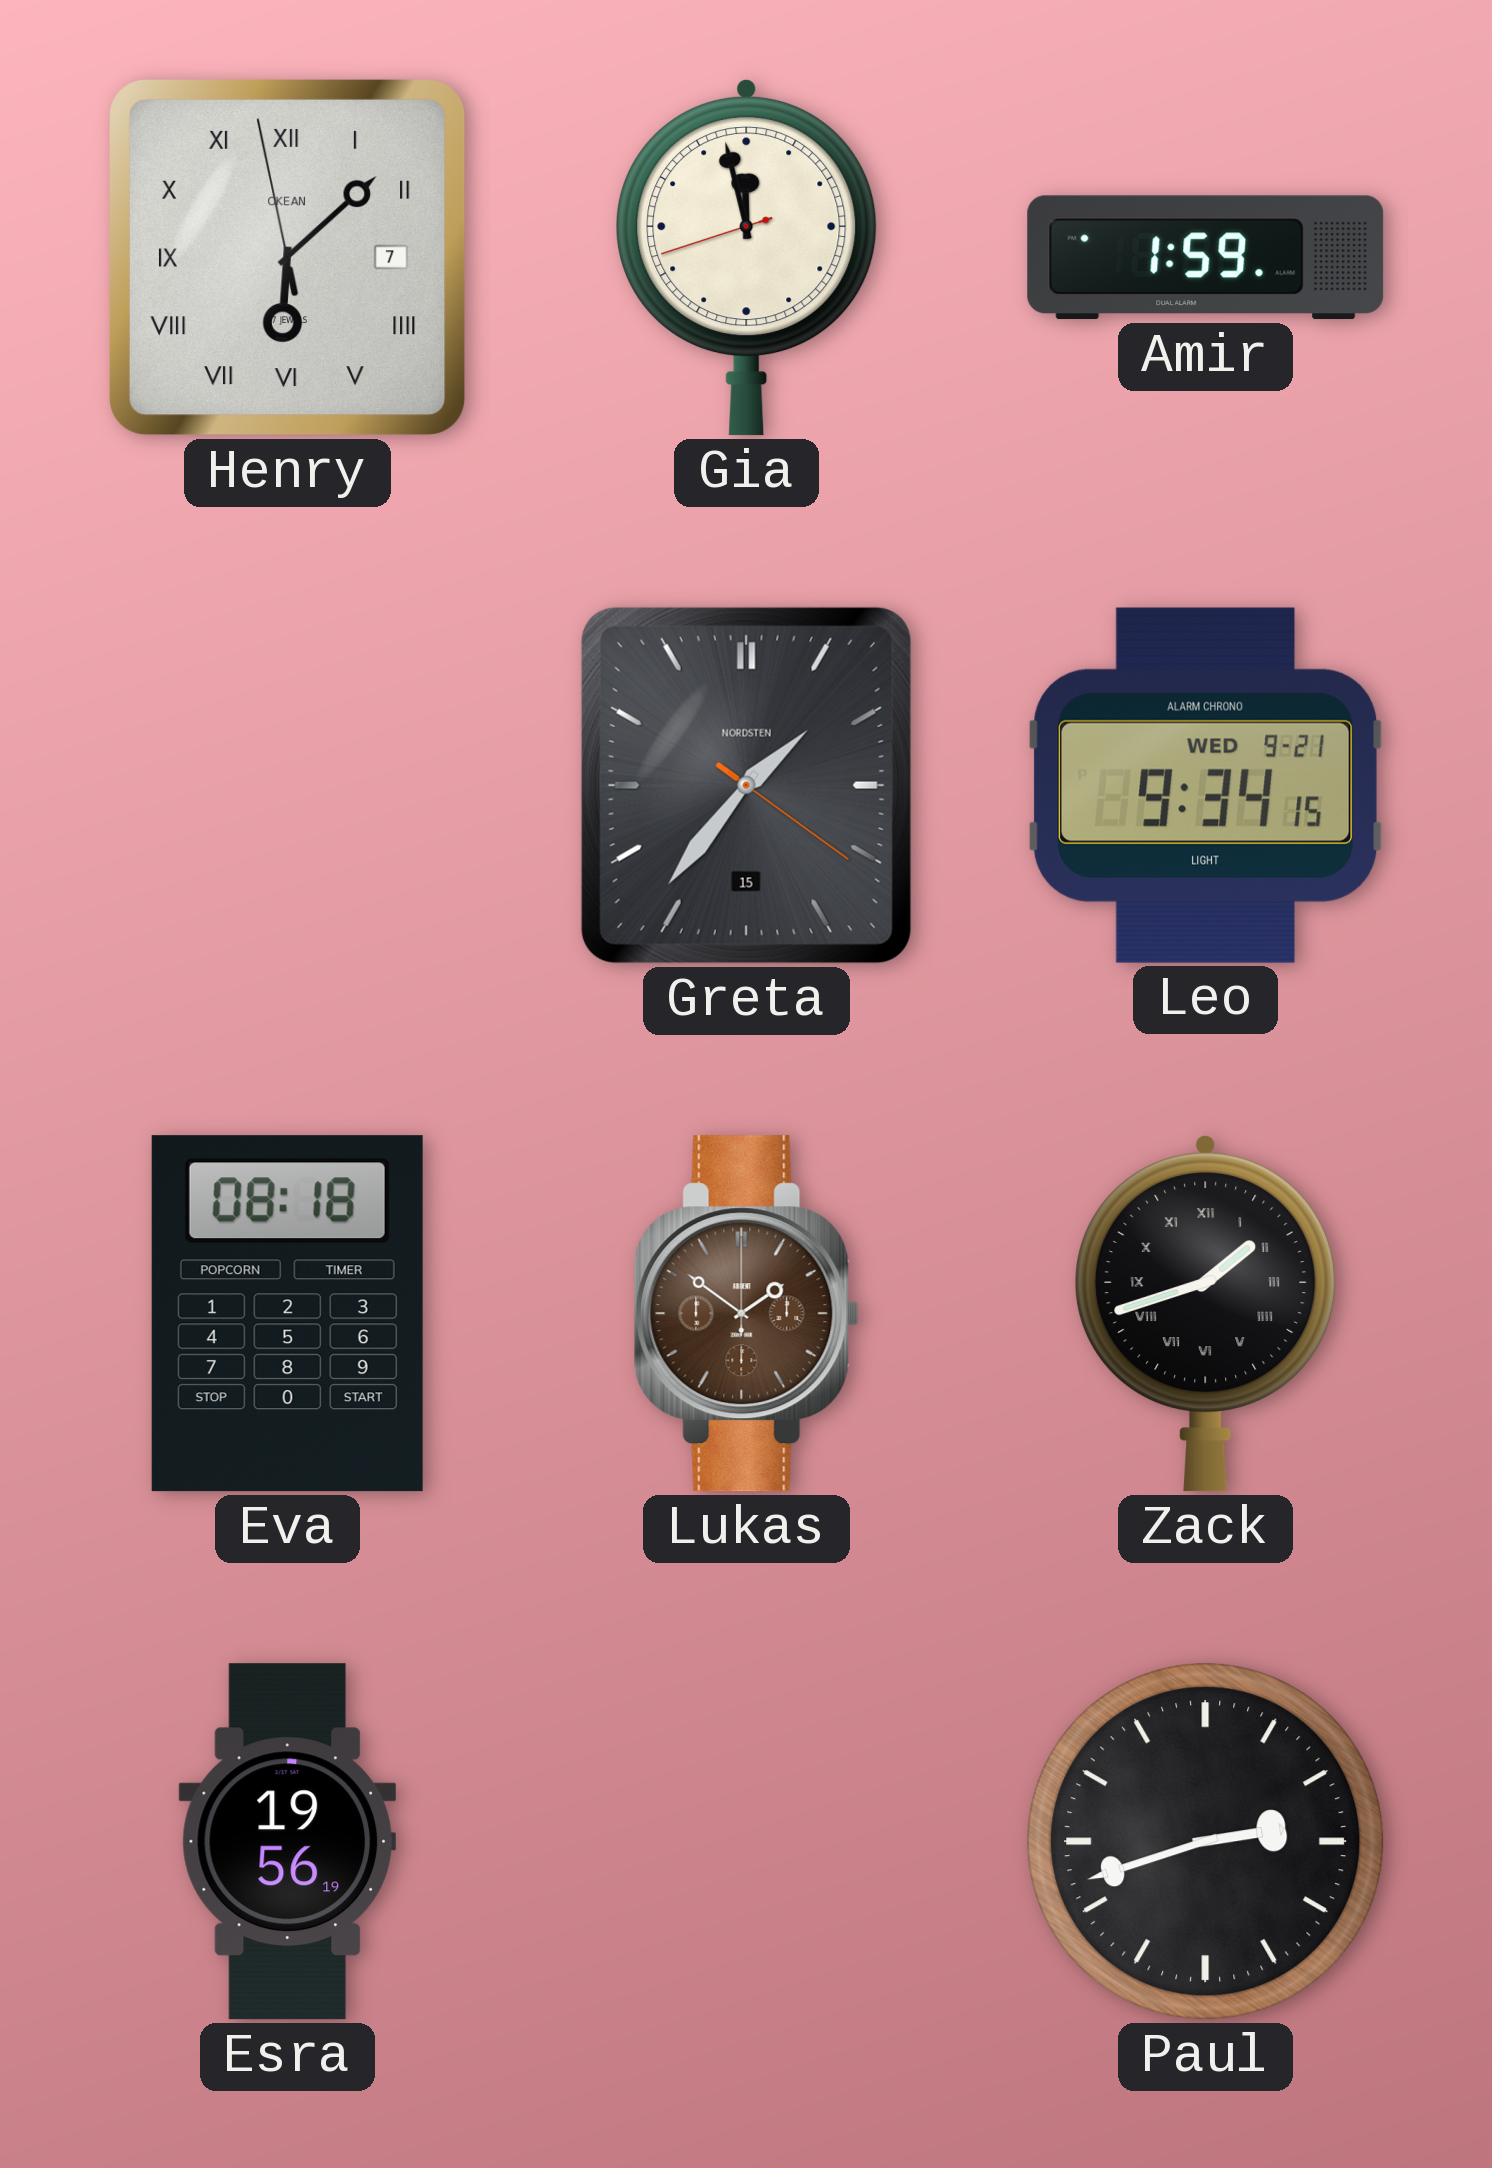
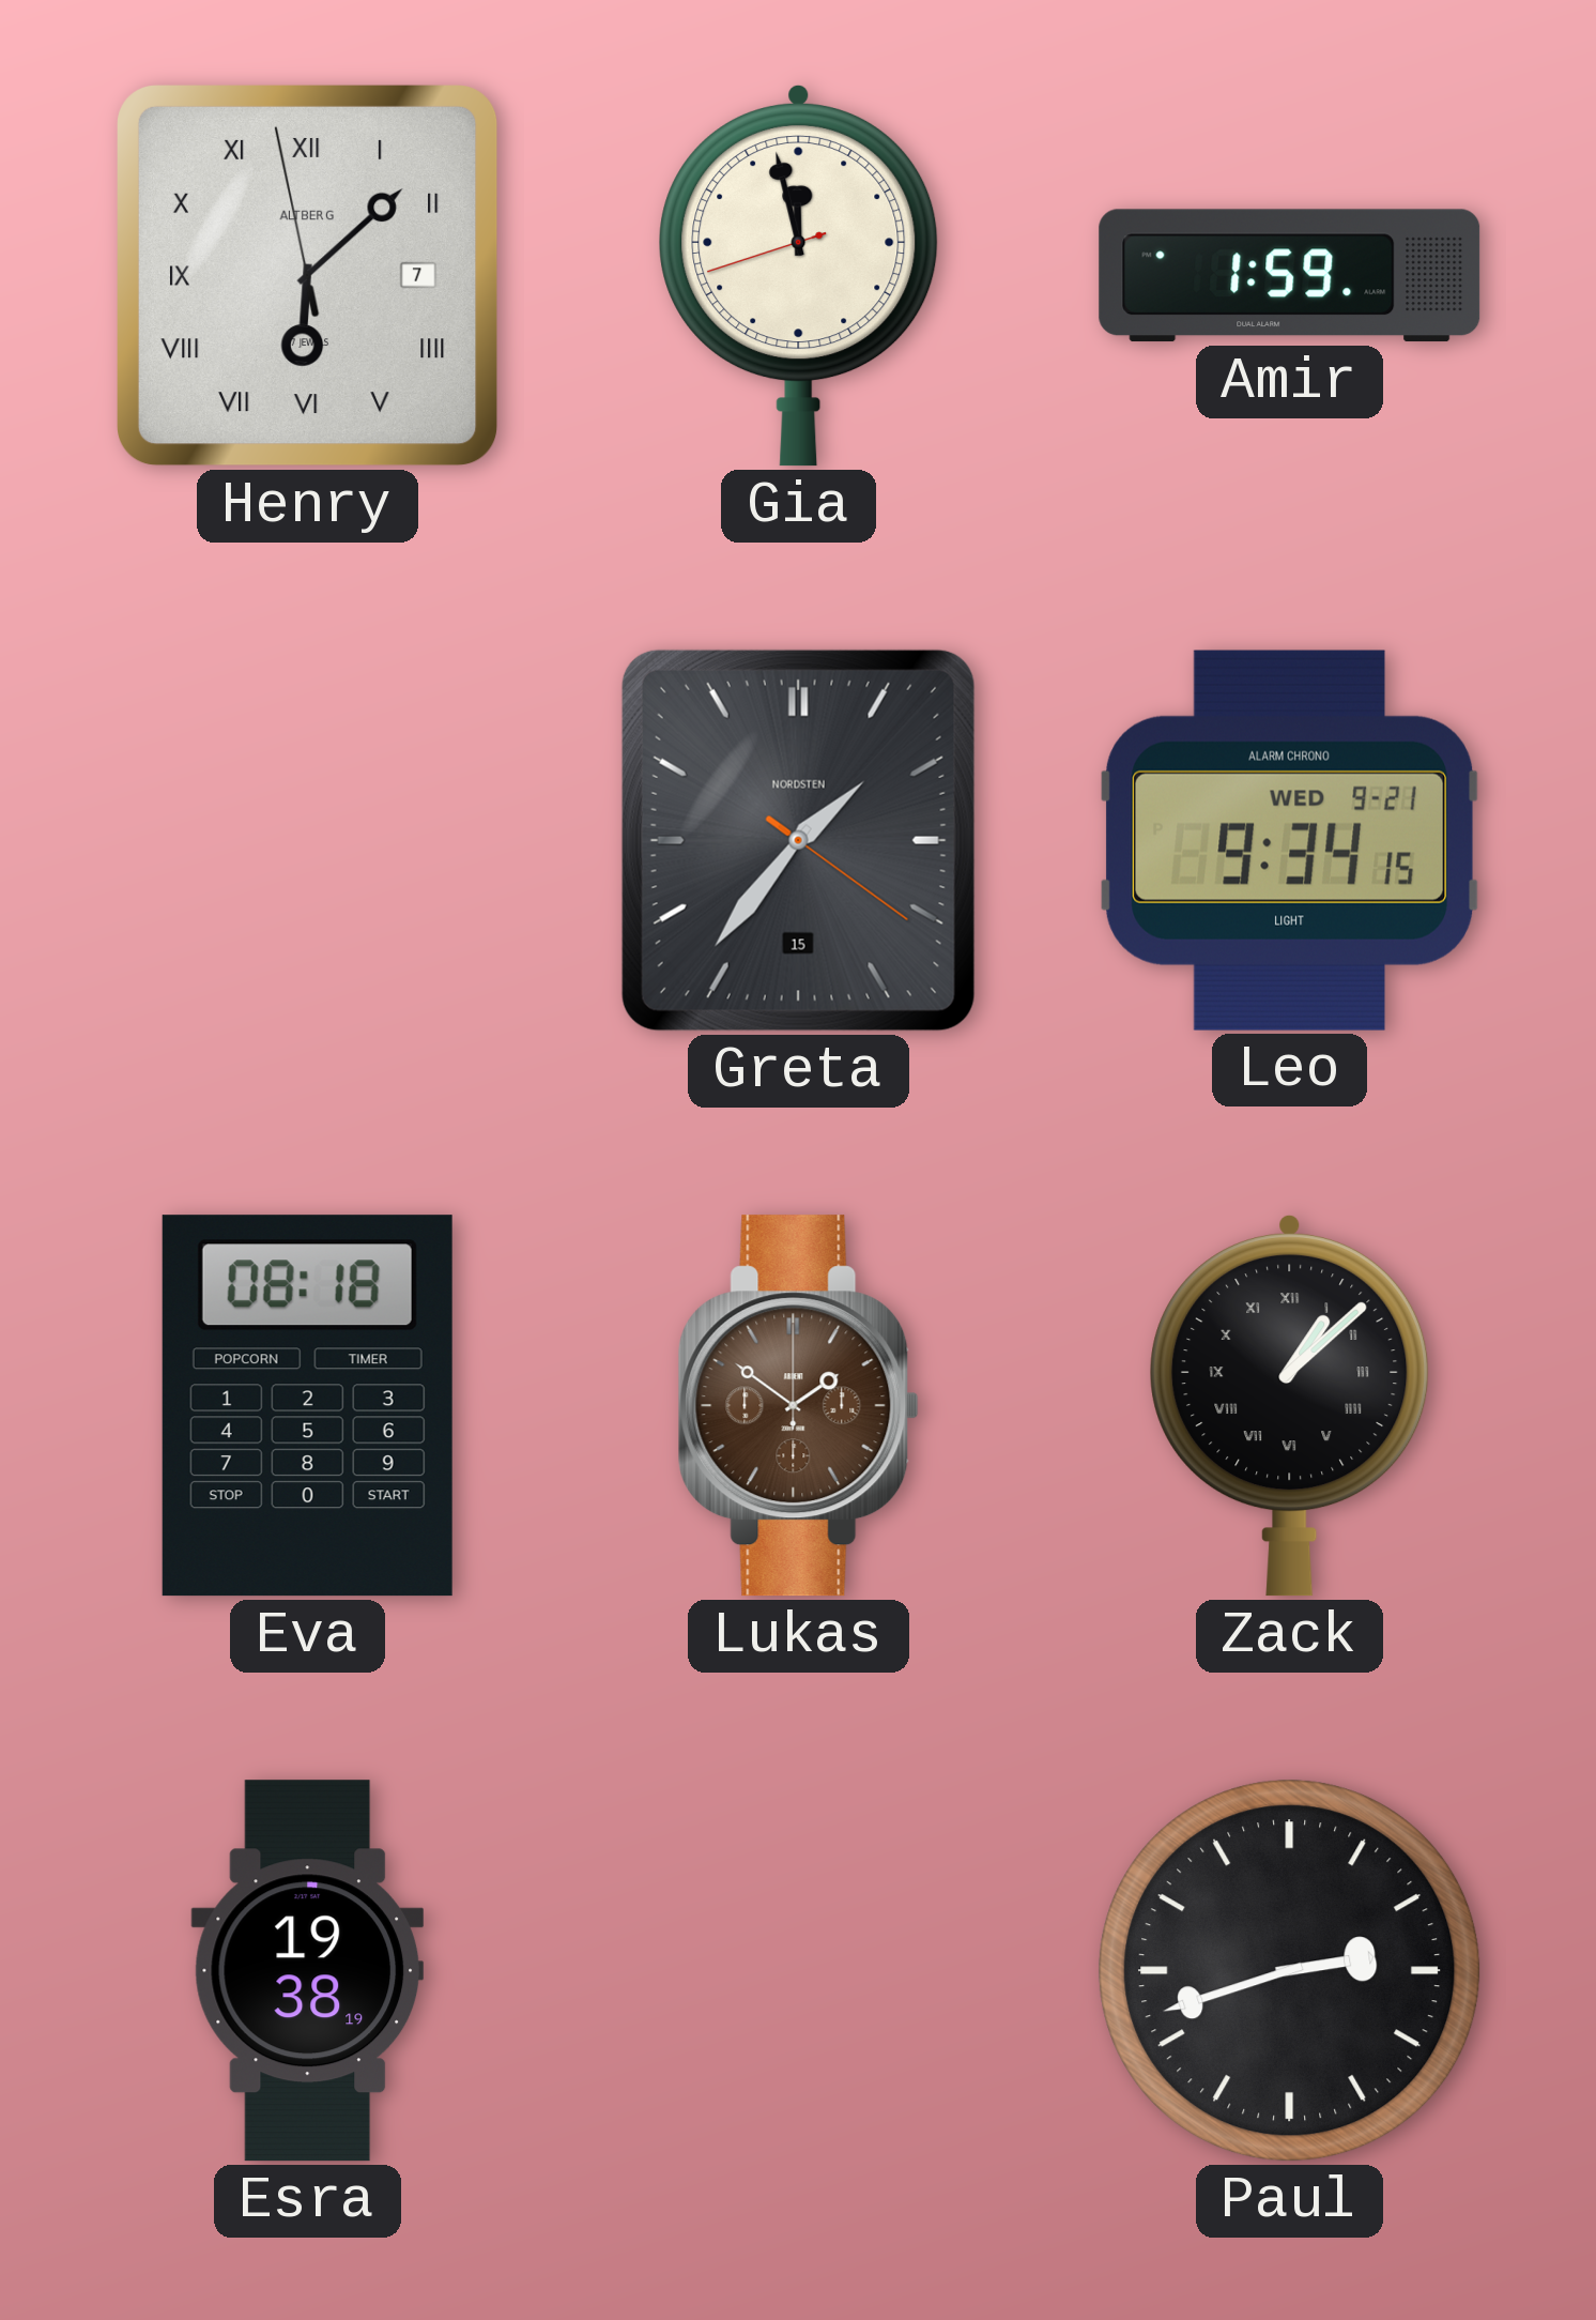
Henry brand: OKEAN -> ALTBERG (308, 276)
Zack: 1:42 -> 1:08 (1290, 1405)
Esra: 19:56 -> 19:38 (308, 1971)
